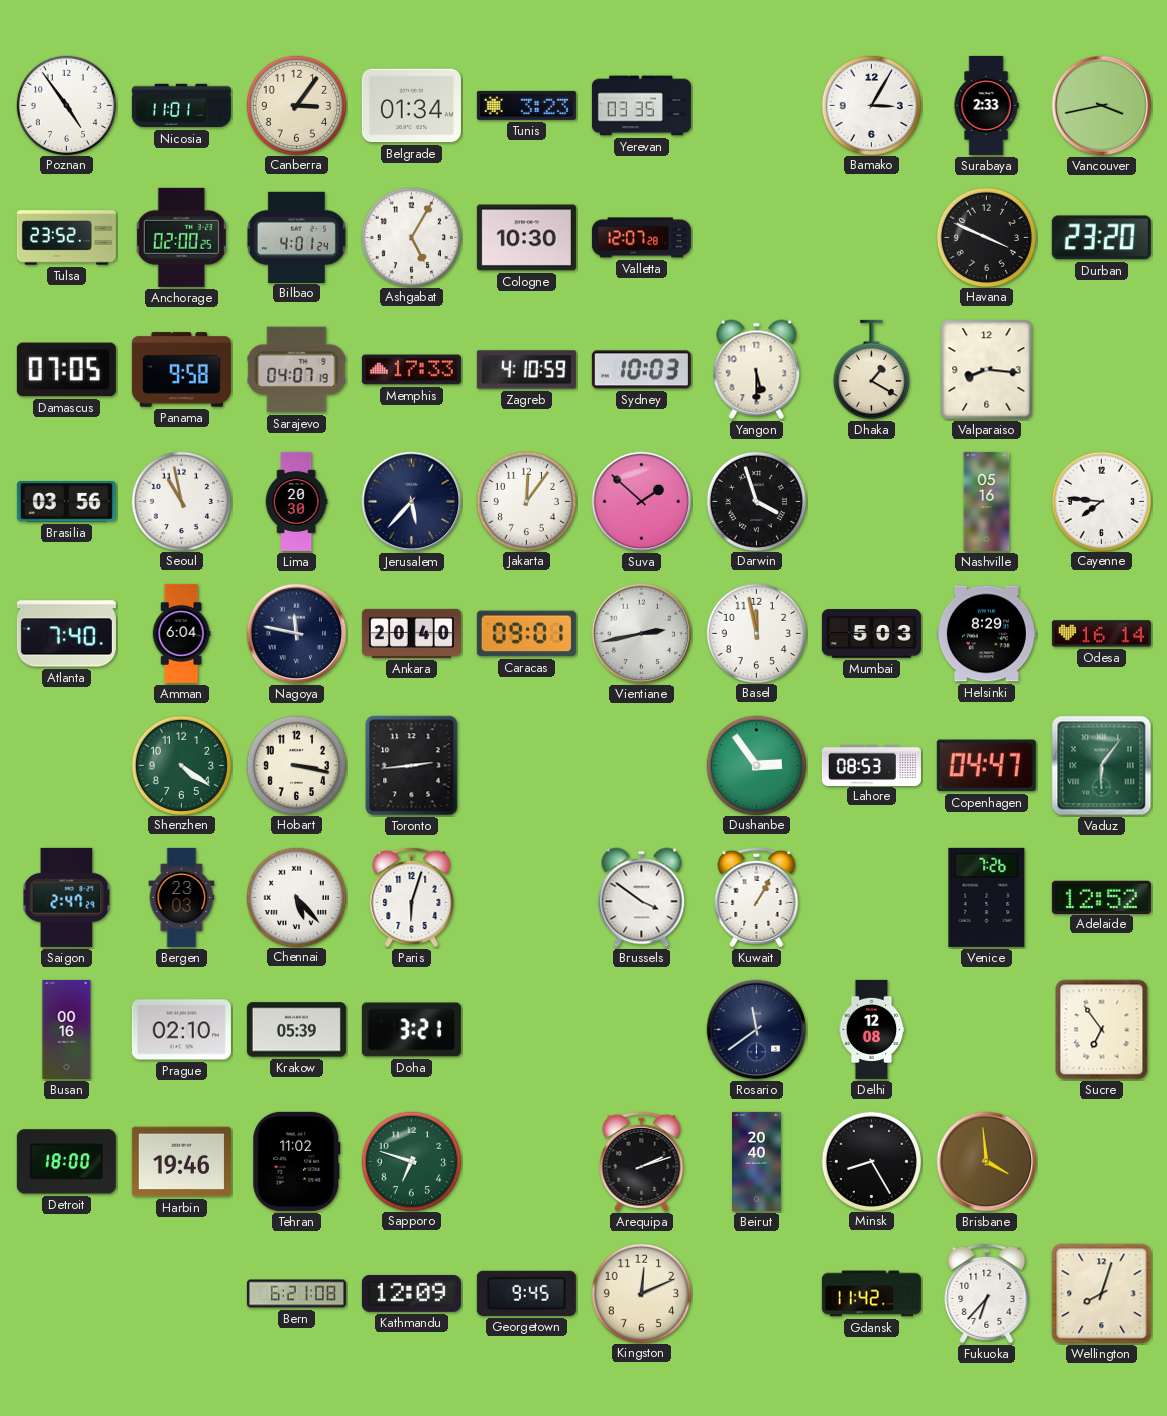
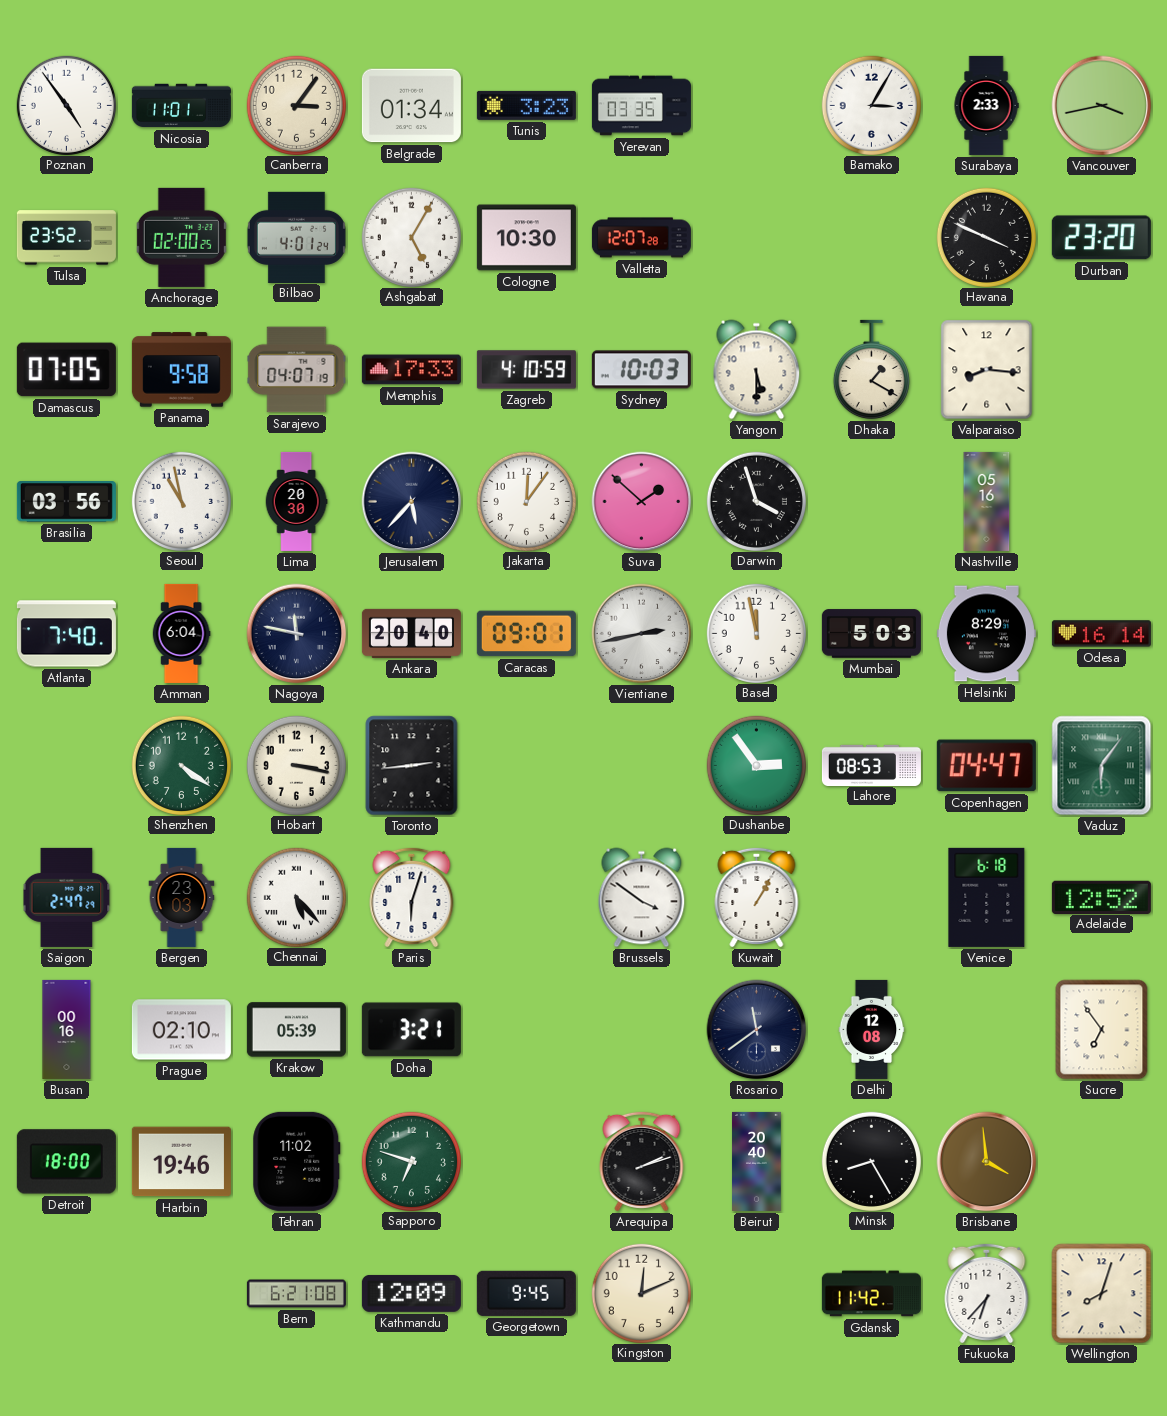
Cayenne: 7:46 -> none (1101, 501)
Venice: 7:26 -> 6:18 (987, 897)
